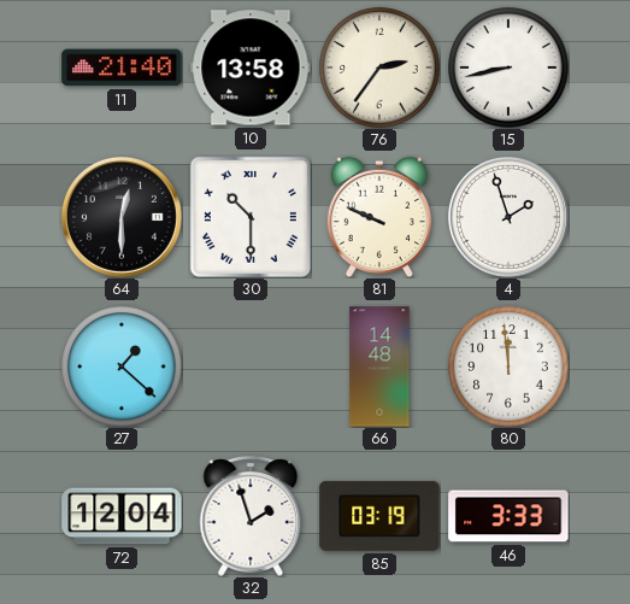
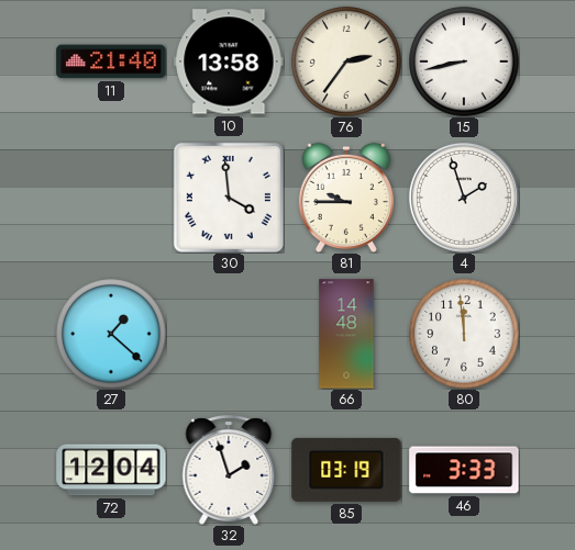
64: 12:30 -> none (122, 217)
30: 10:30 -> 3:59 (229, 198)
81: 9:49 -> 9:45 (346, 198)
